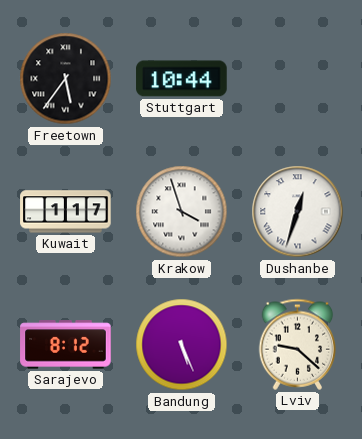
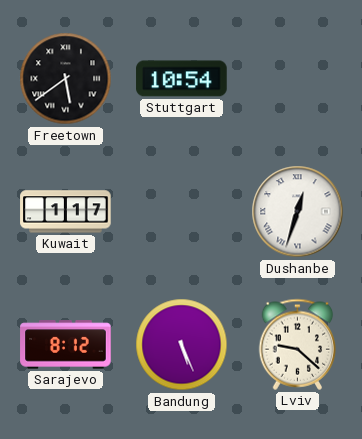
Freetown: 5:36 -> 5:39 (66, 79)
Stuttgart: 10:44 -> 10:54 (182, 79)
Krakow: 3:57 -> none (182, 212)
